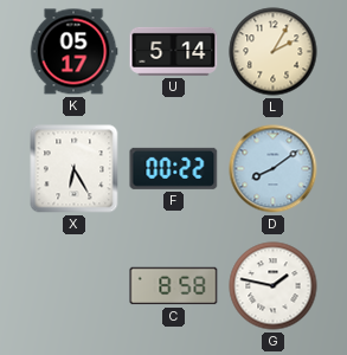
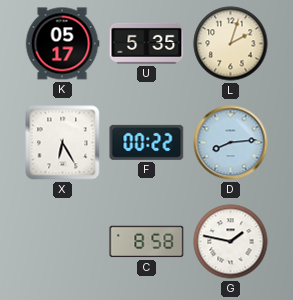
U: 5:14 -> 5:35 (147, 43)
L: 2:05 -> 2:03 (231, 44)
D: 8:09 -> 8:14 (231, 143)
